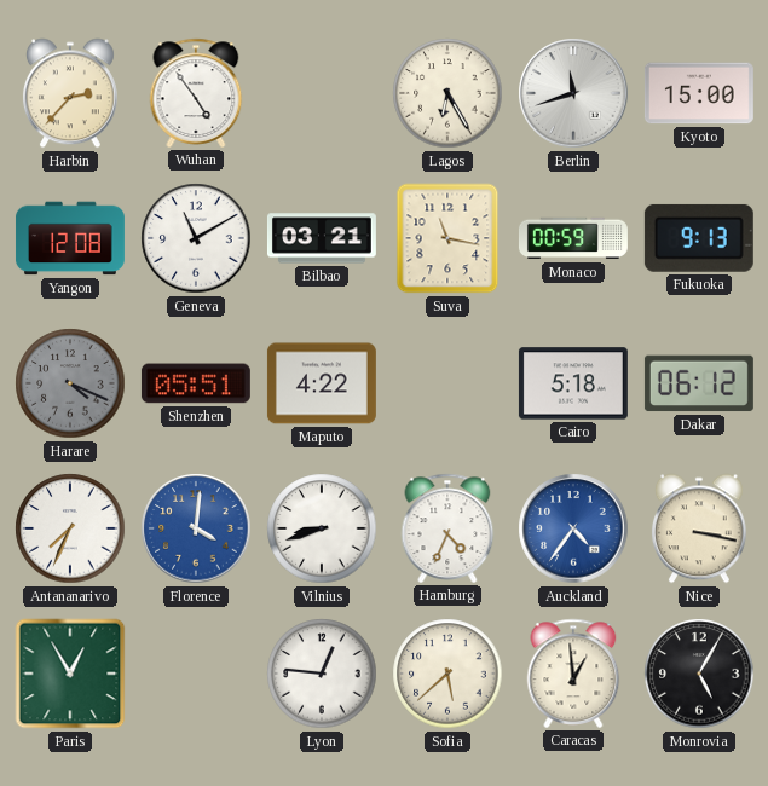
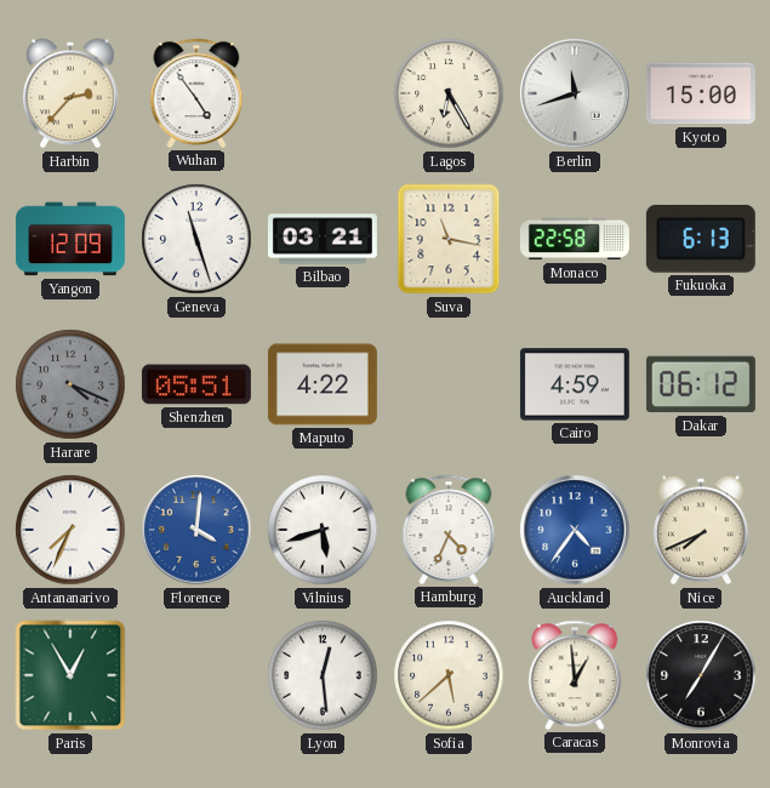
Yangon: 12:08 -> 12:09 (70, 239)
Geneva: 11:10 -> 11:27 (196, 239)
Monaco: 00:59 -> 22:58 (575, 239)
Fukuoka: 9:13 -> 6:13 (701, 239)
Cairo: 5:18 -> 4:59 (575, 384)
Vilnius: 8:42 -> 5:42 (323, 530)
Nice: 3:17 -> 7:41 (701, 530)
Lyon: 12:46 -> 12:29 (323, 675)
Monrovia: 5:05 -> 7:05 (701, 675)
